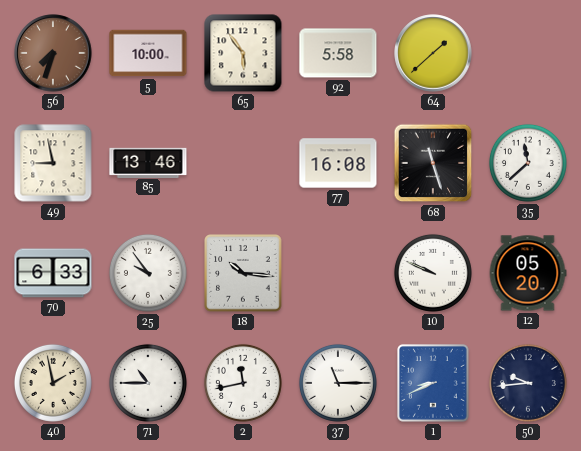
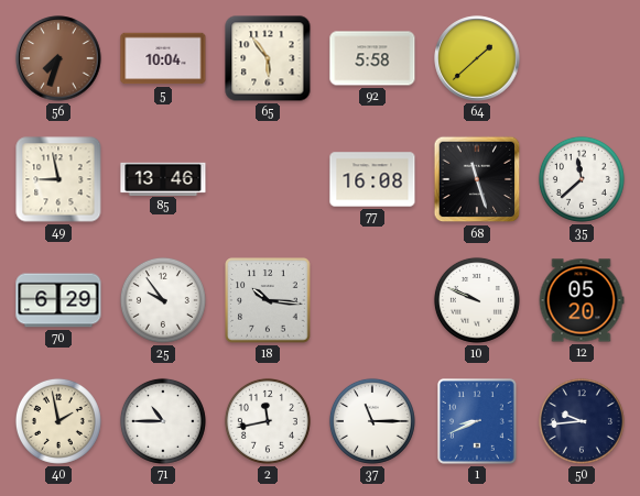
5: 10:00 -> 10:04 (163, 58)
70: 6:33 -> 6:29 (58, 300)
